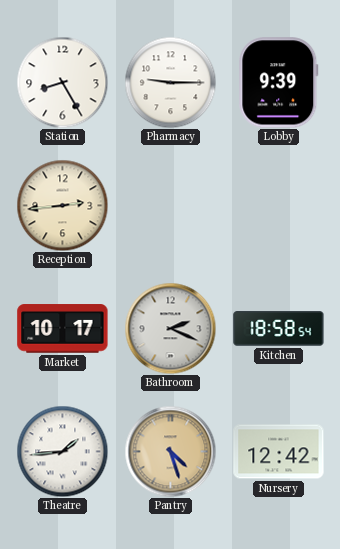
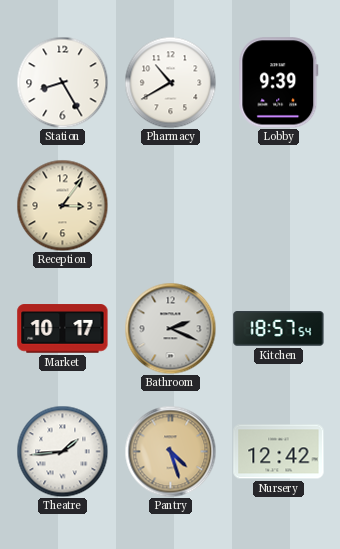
Pharmacy: 9:15 -> 10:40 (170, 82)
Reception: 2:44 -> 3:06 (62, 205)
Kitchen: 18:58 -> 18:57 (279, 329)
